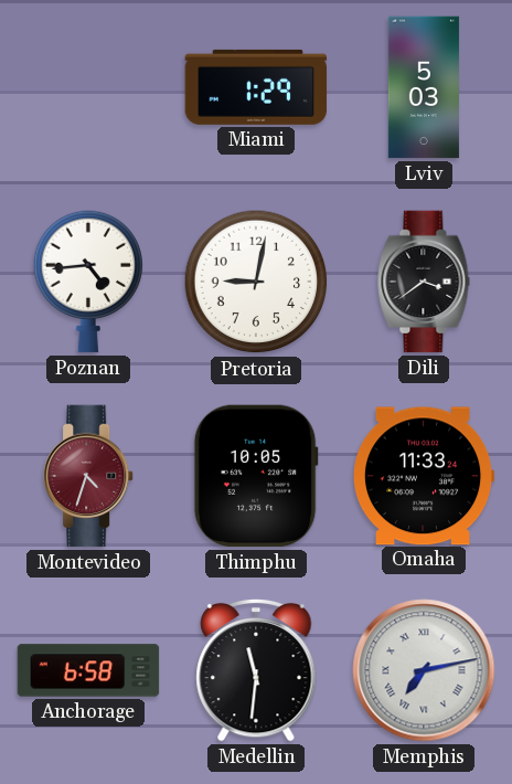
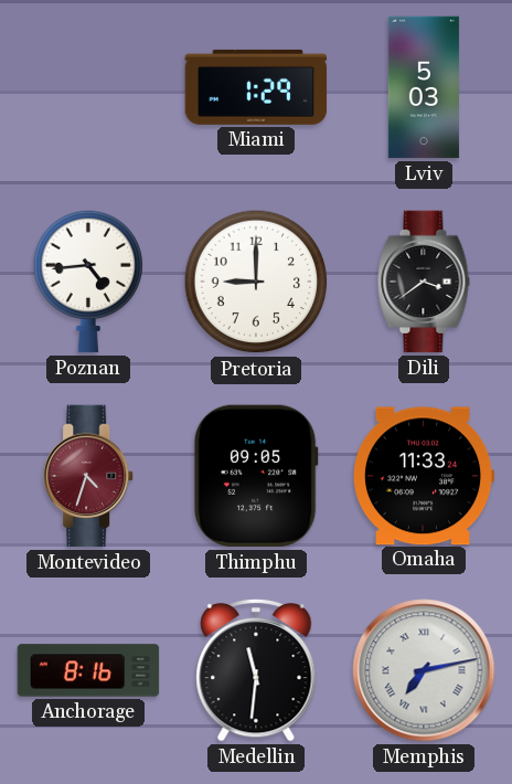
Pretoria: 9:02 -> 9:00 (256, 282)
Thimphu: 10:05 -> 09:05 (256, 476)
Anchorage: 6:58 -> 8:16 (88, 670)
